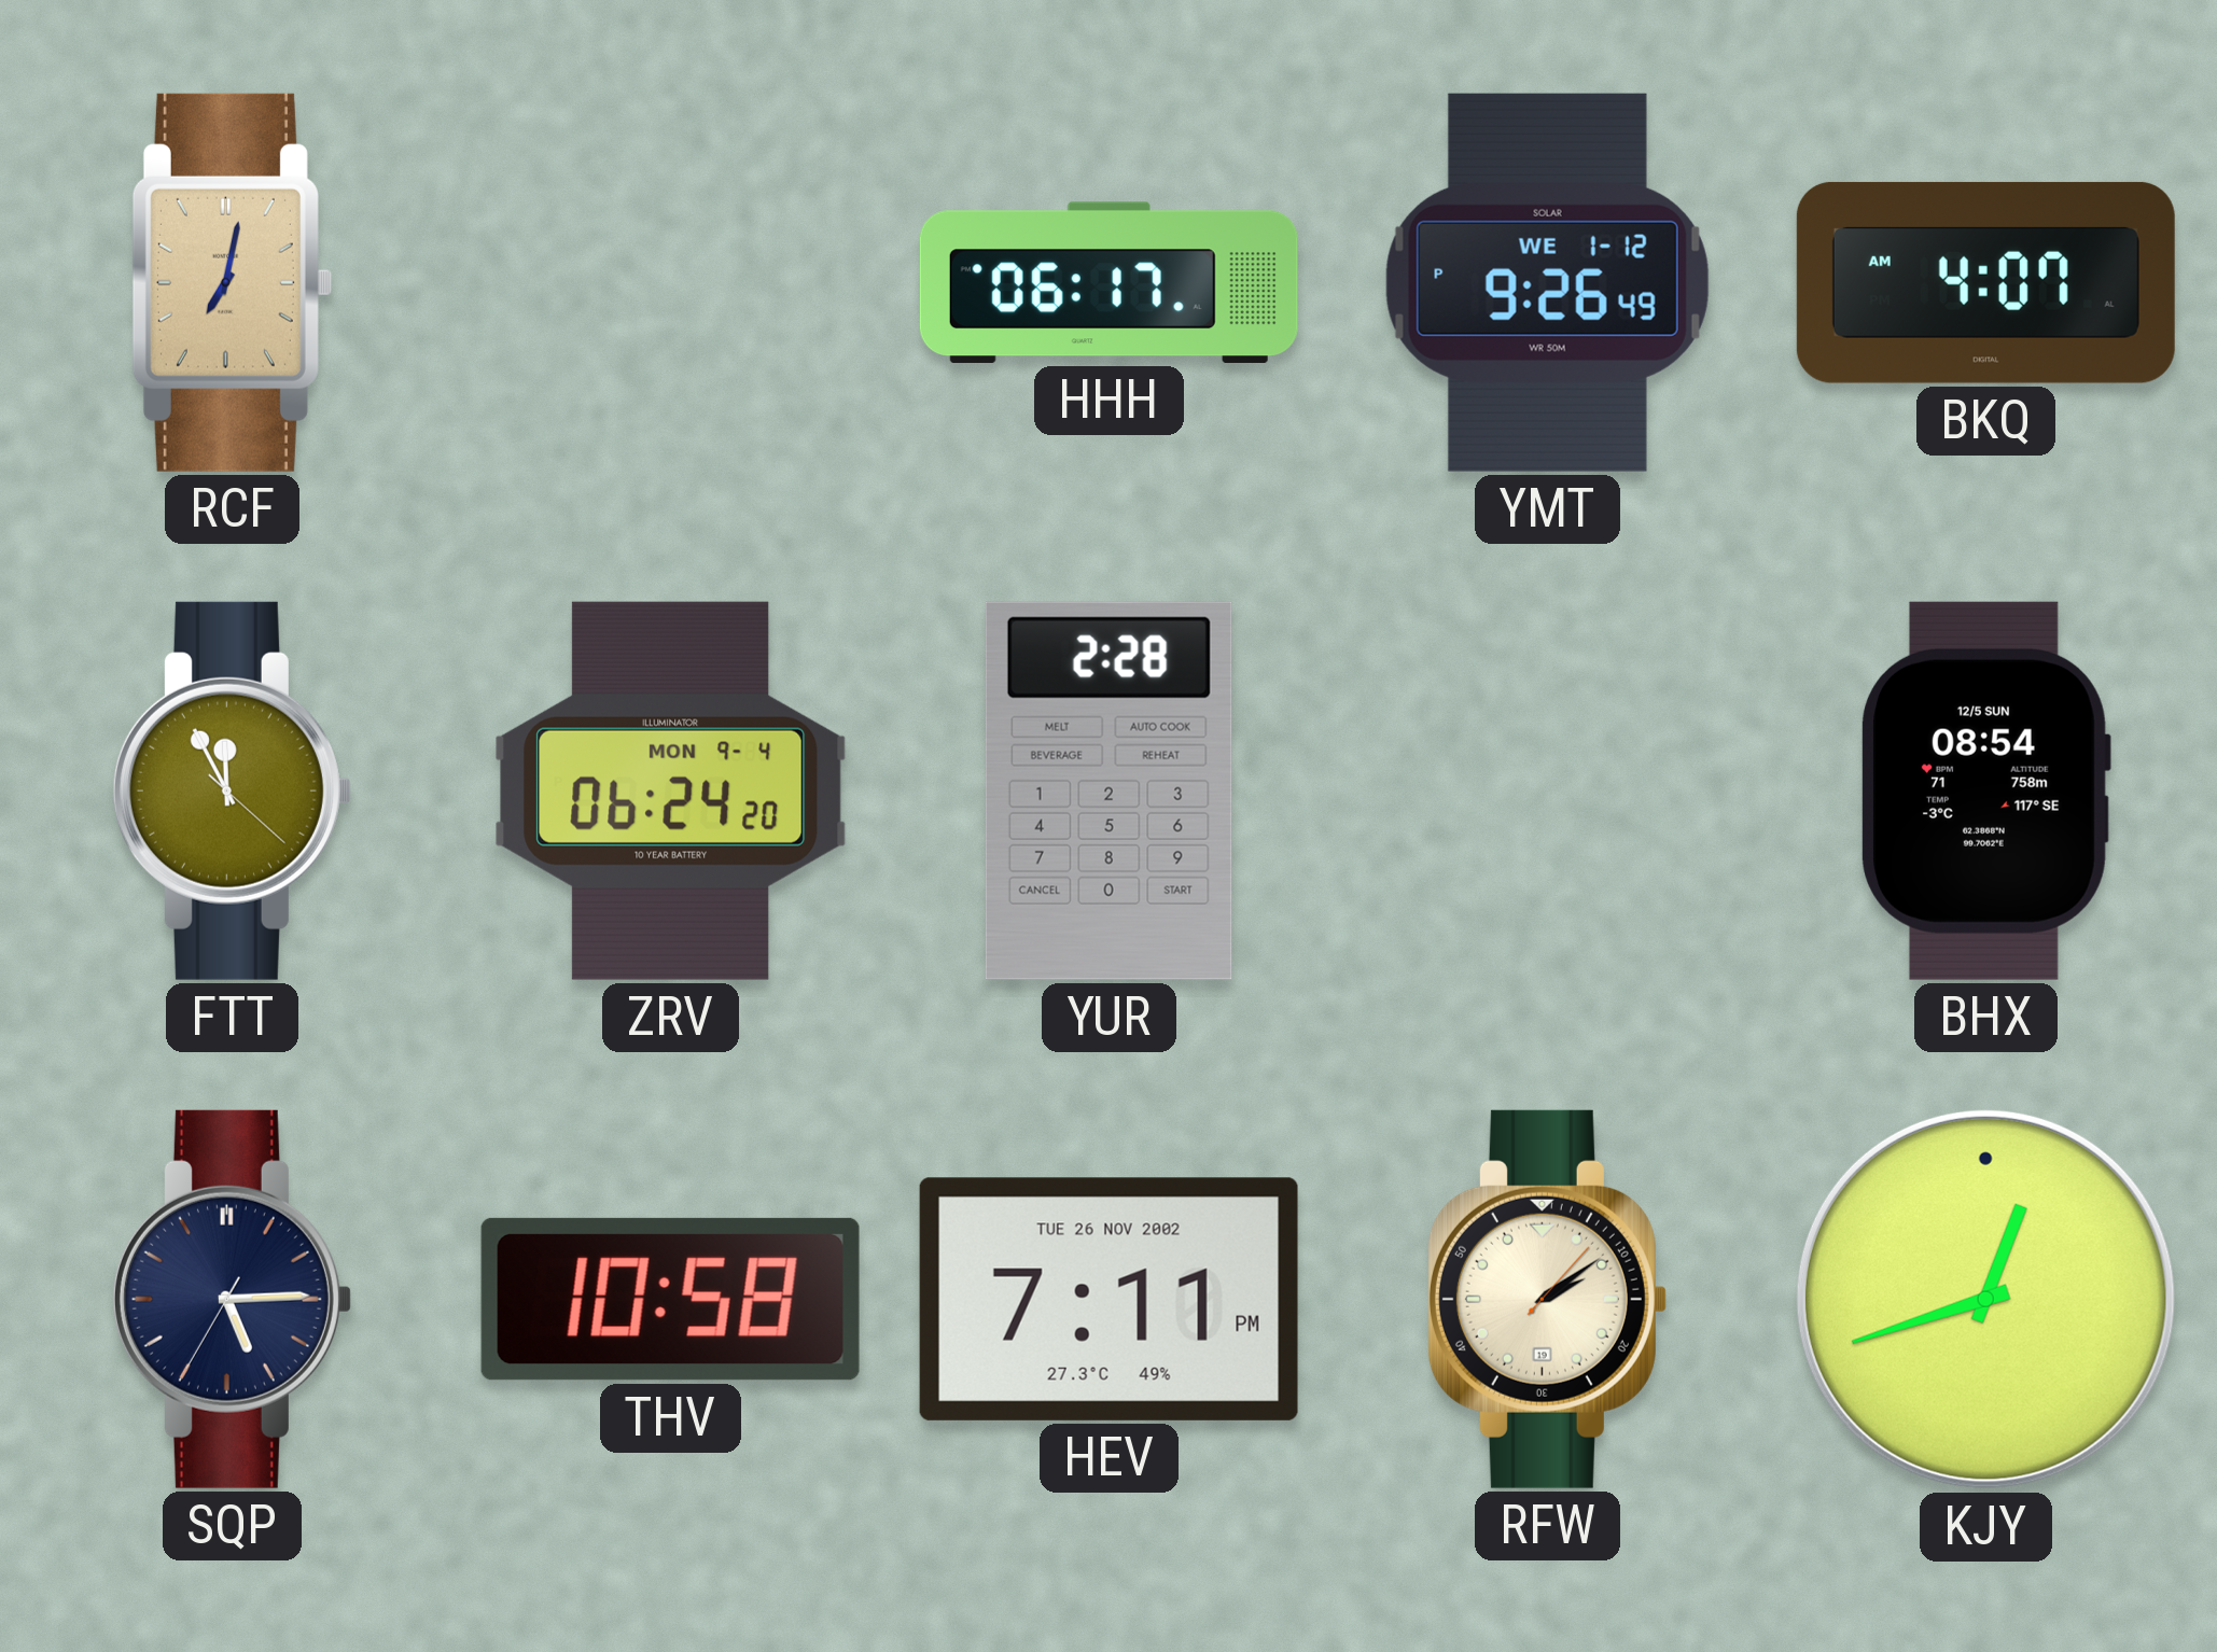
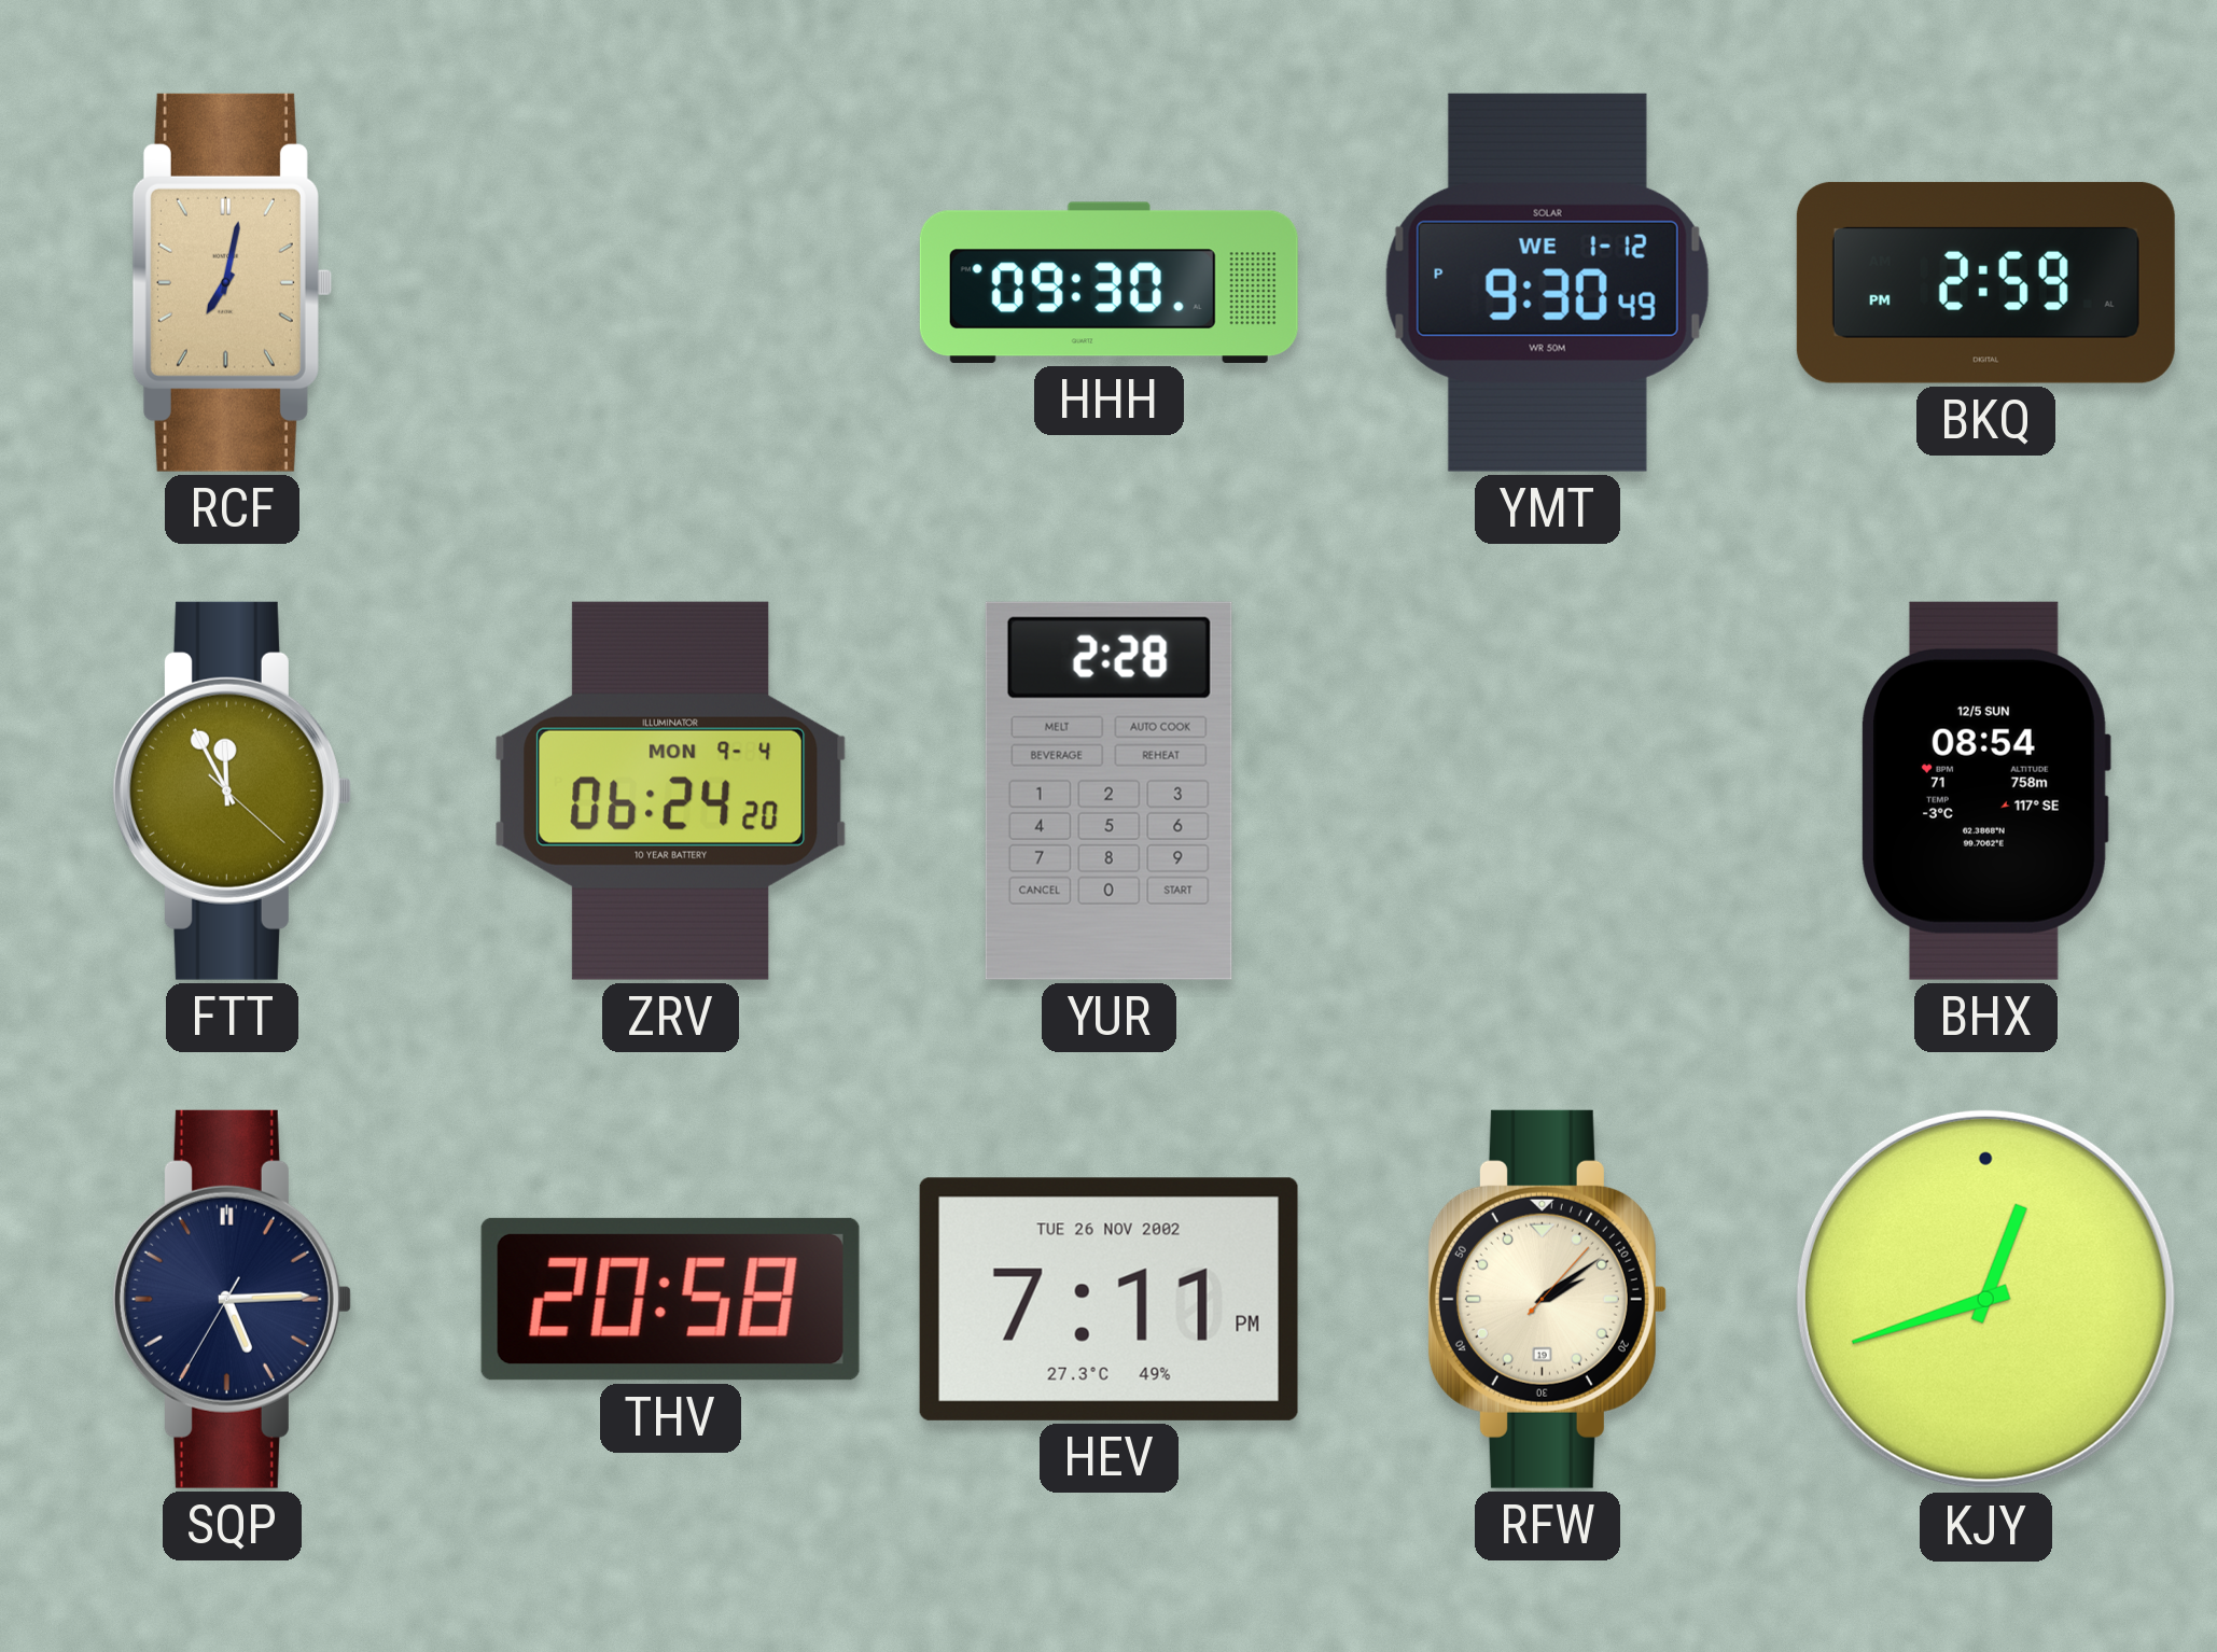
HHH: 06:17 -> 09:30 (1108, 282)
YMT: 9:26 -> 9:30 (1547, 282)
BKQ: 4:07 -> 2:59 (1985, 282)
THV: 10:58 -> 20:58 (670, 1299)
